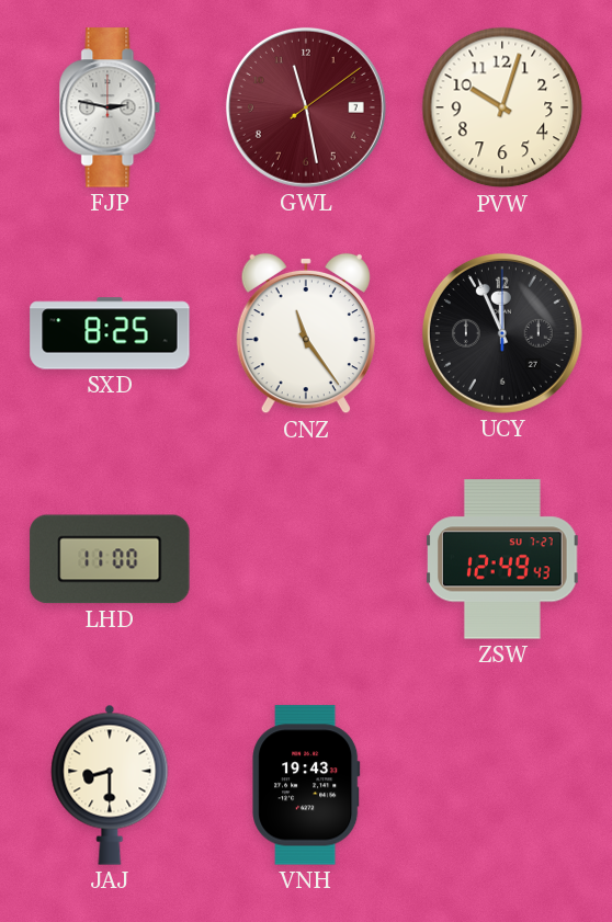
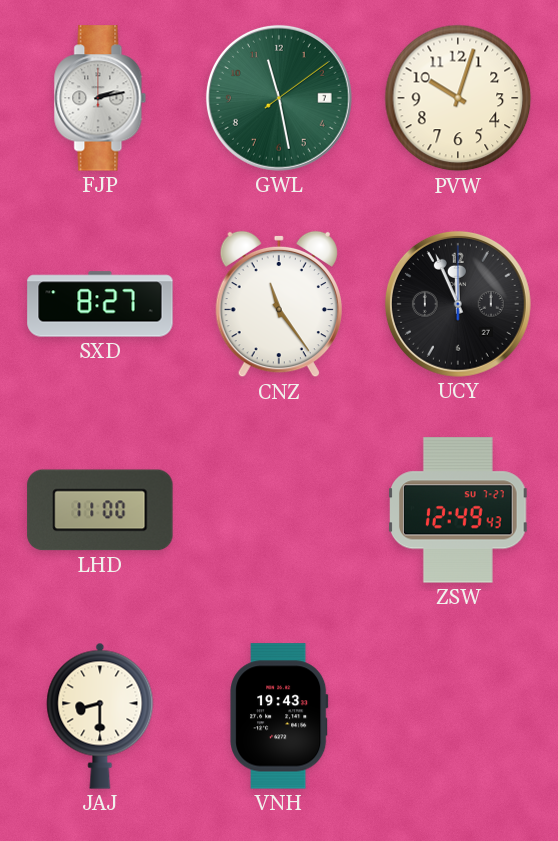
FJP: 2:47 -> 2:13 (100, 98)
GWL dial: burgundy -> green (279, 98)
SXD: 8:25 -> 8:27 (100, 304)
